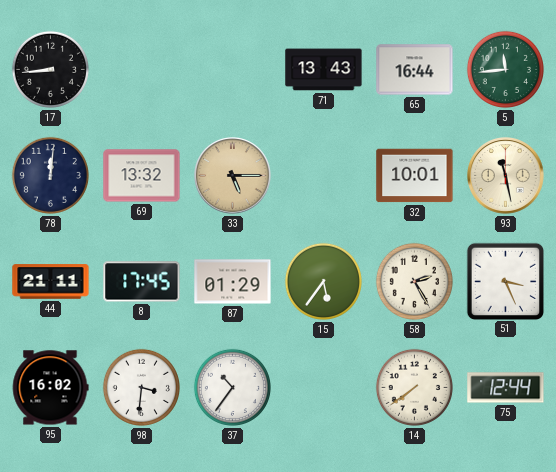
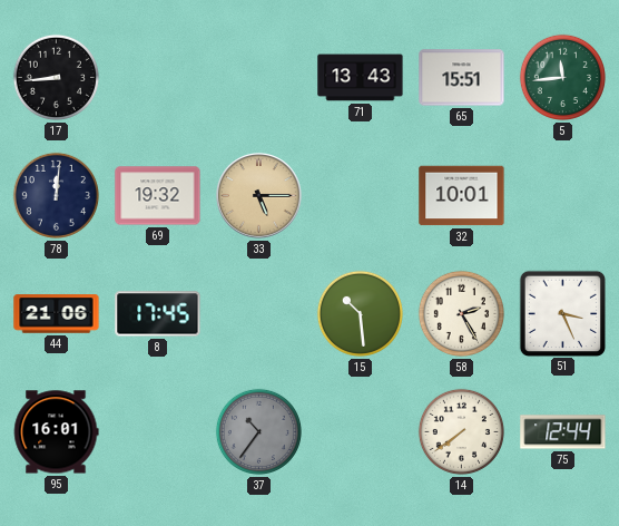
65: 16:44 -> 15:51 (462, 78)
69: 13:32 -> 19:32 (158, 196)
93: 11:28 -> none (506, 176)
44: 21:11 -> 21:06 (57, 314)
87: 01:29 -> none (233, 282)
15: 5:36 -> 10:29 (360, 313)
95: 16:02 -> 16:01 (56, 432)
98: 3:31 -> none (141, 387)
37 dial: white -> grey (258, 431)
